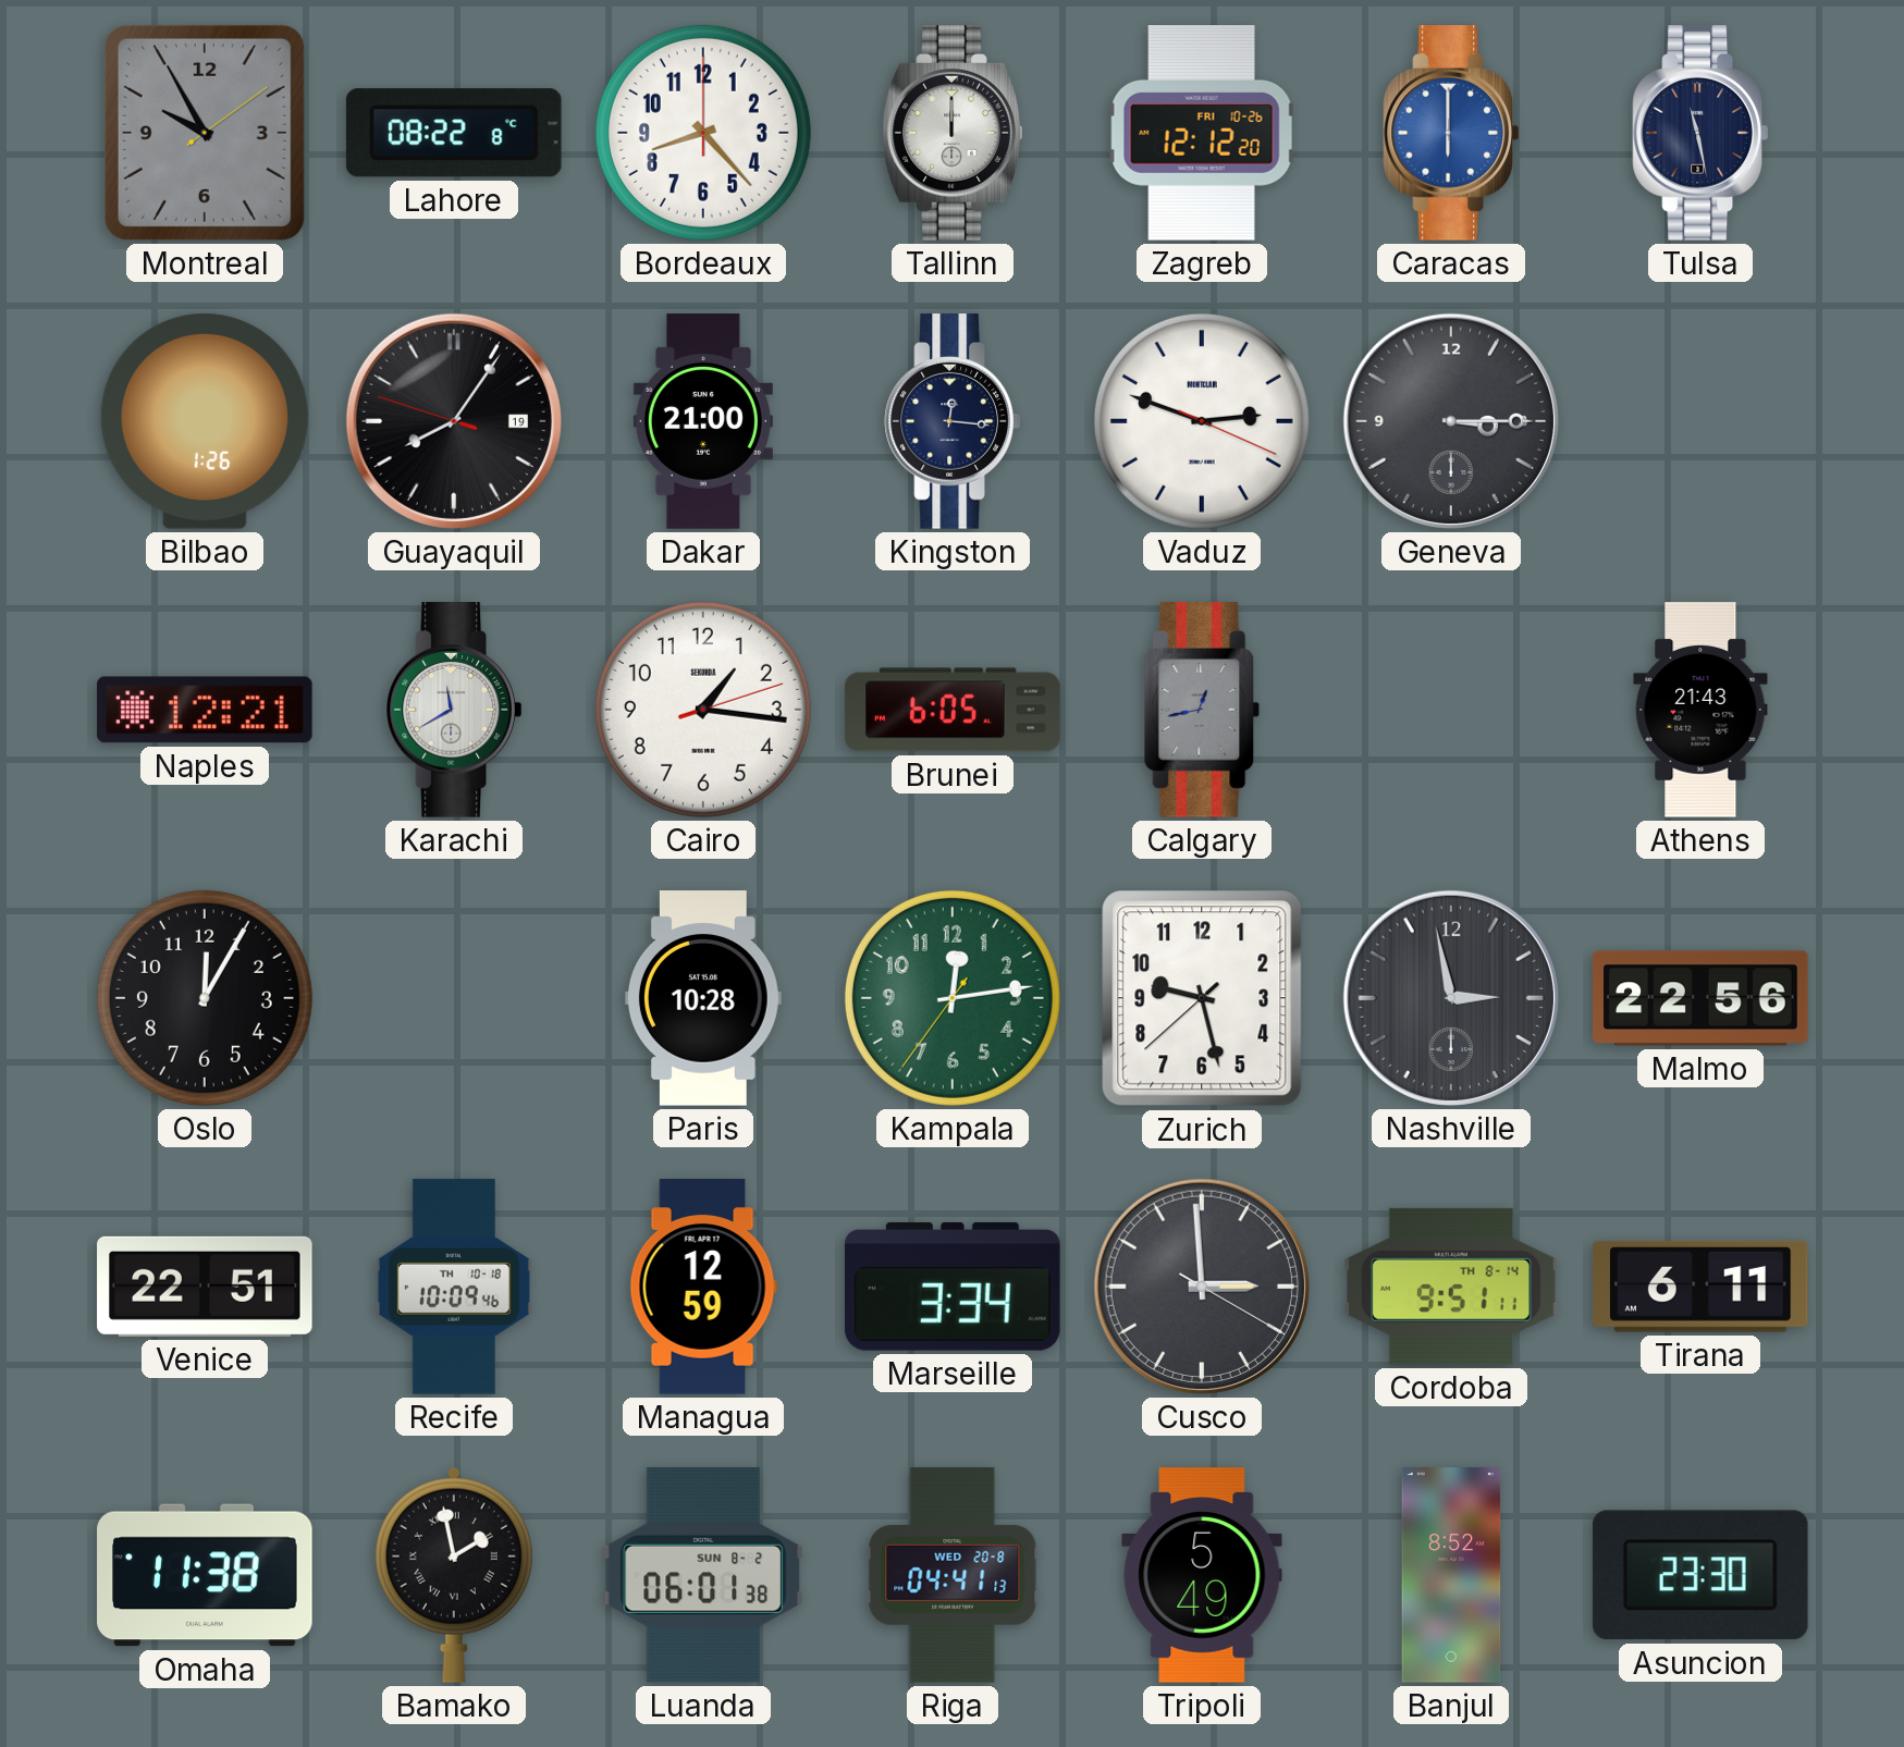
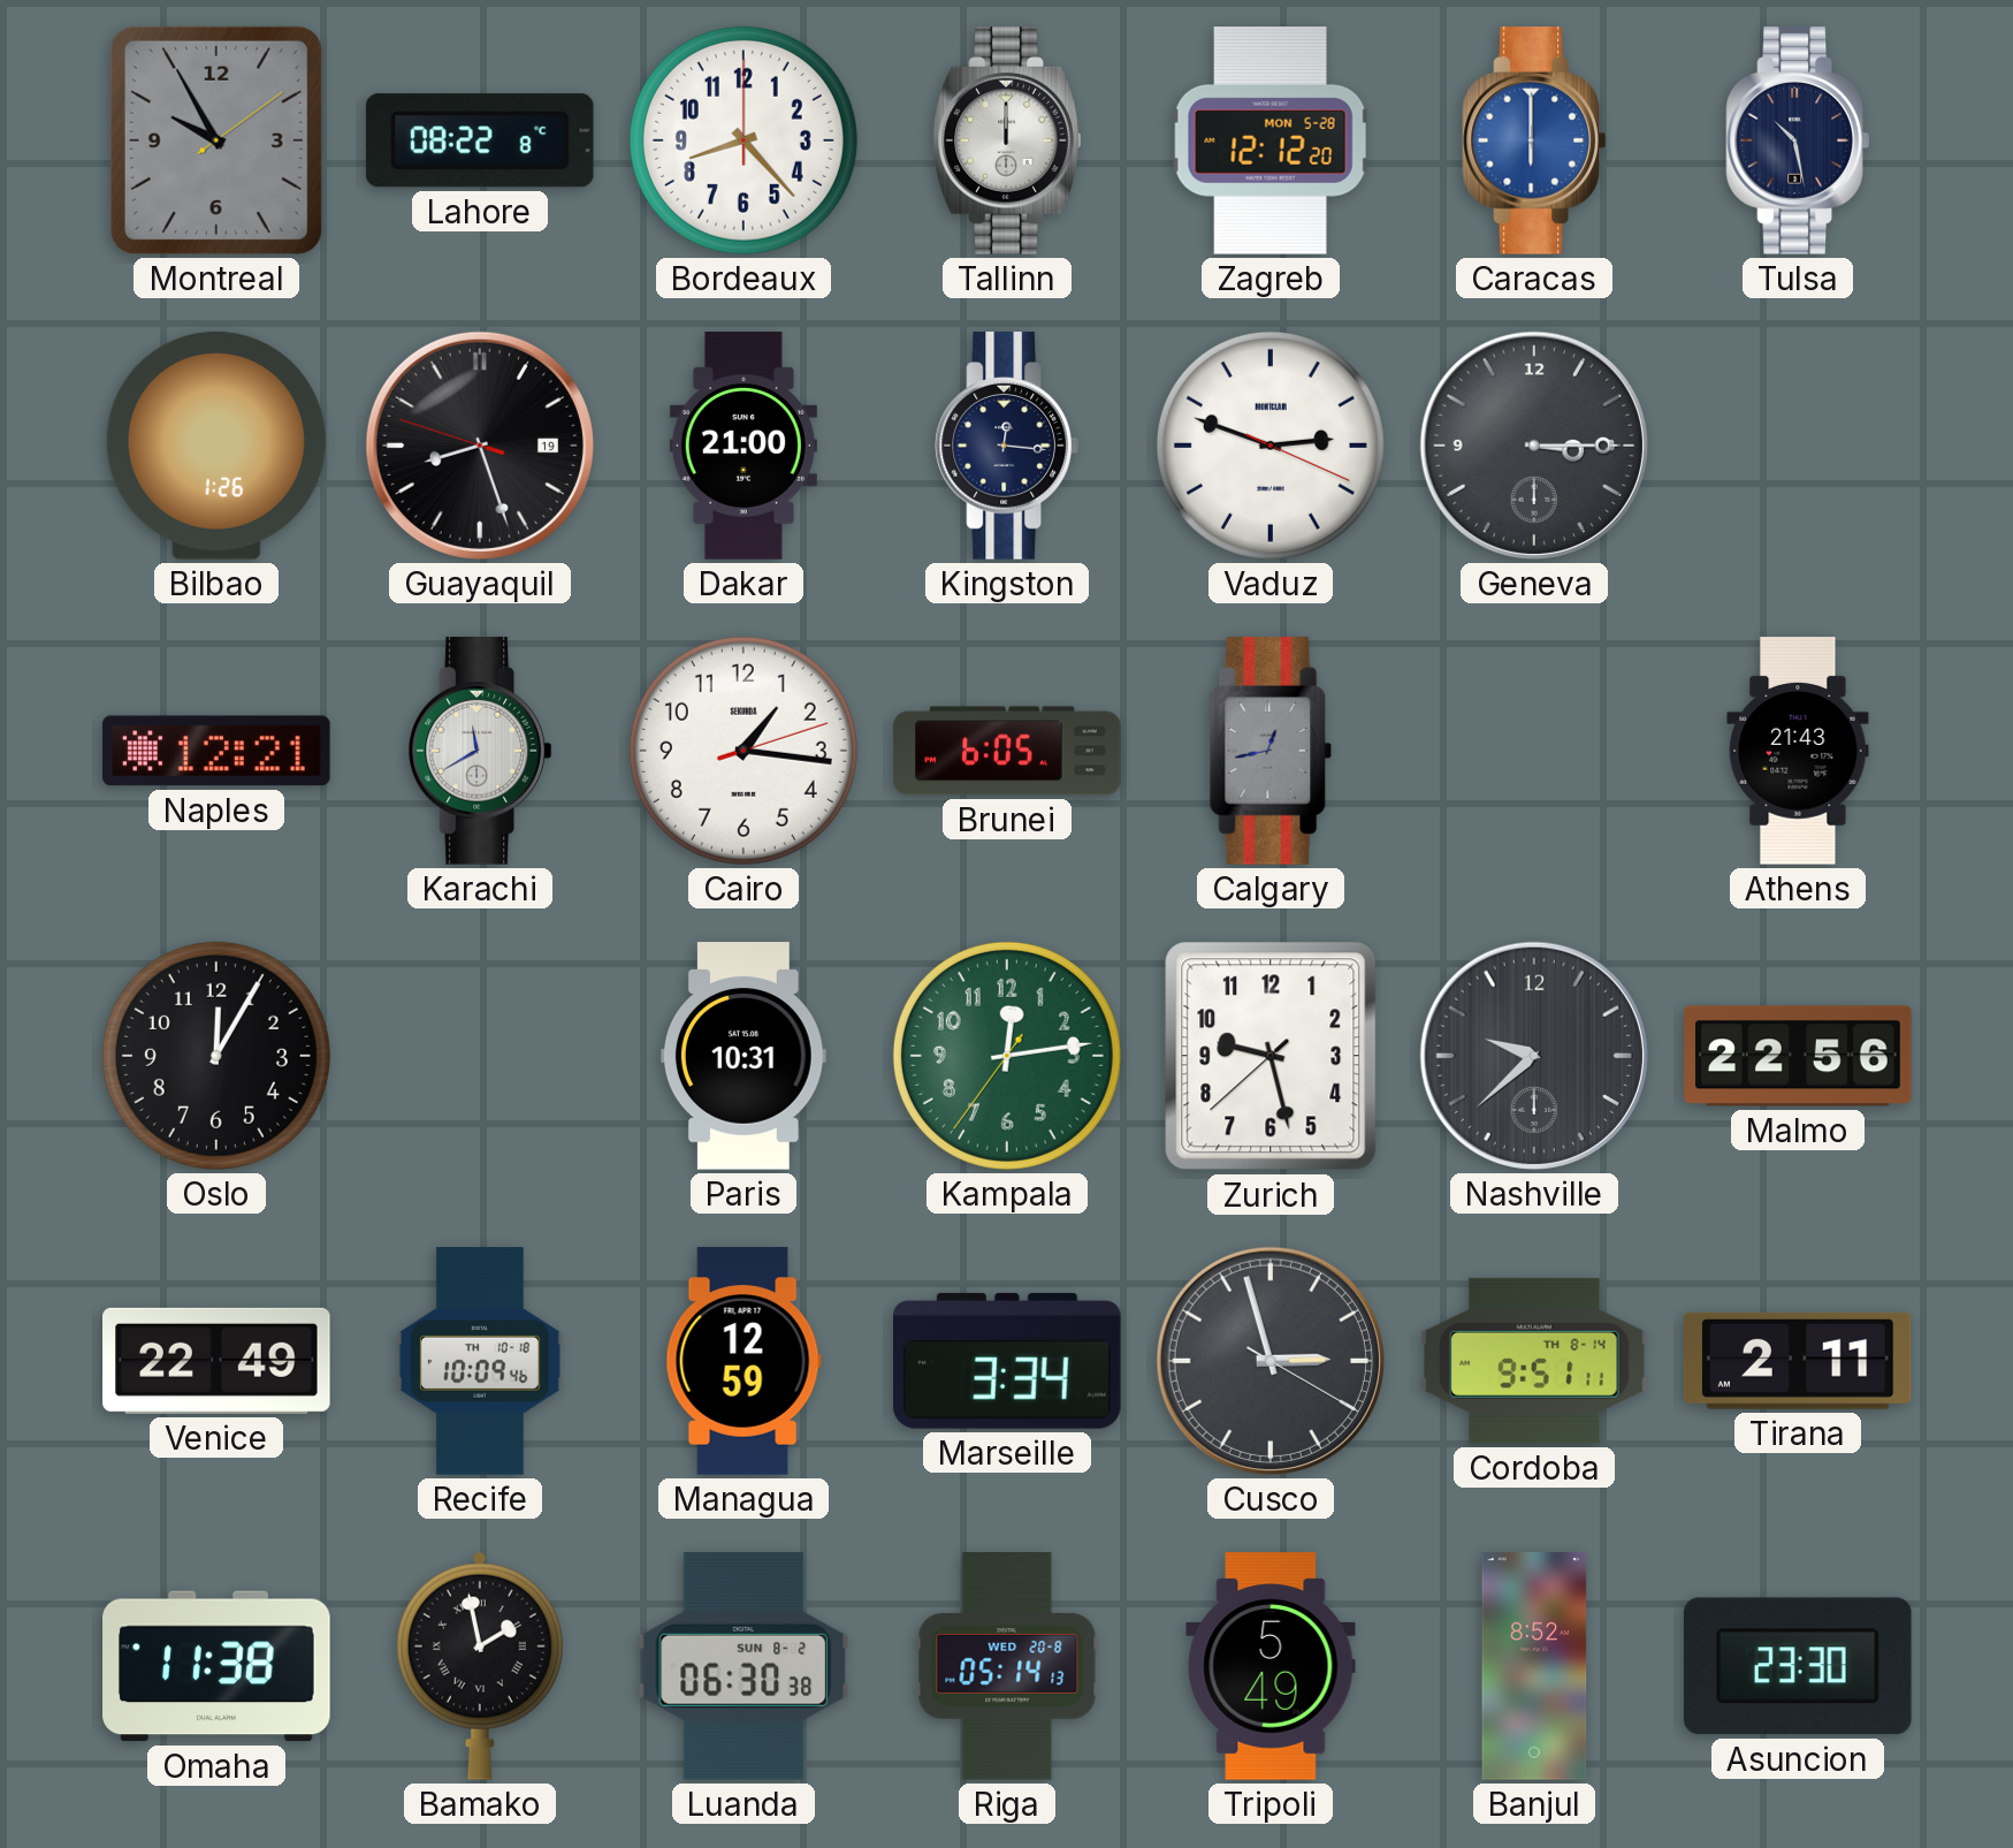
Zagreb date: FRI 10-26 -> MON 5-28 (1271, 142)
Tulsa: 11:28 -> 10:28 (1798, 140)
Guayaquil: 8:05 -> 8:26 (480, 446)
Paris: 10:28 -> 10:31 (744, 1056)
Nashville: 2:58 -> 9:38 (1534, 1056)
Venice: 22:51 -> 22:49 (216, 1361)
Cusco: 2:59 -> 2:57 (1271, 1361)
Tirana: 6:11 -> 2:11 (1798, 1361)
Luanda: 06:01 -> 06:30 (742, 1666)
Riga: 04:41 -> 05:14 (1007, 1666)
